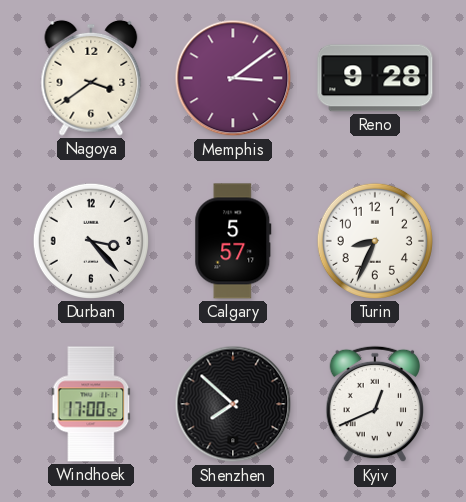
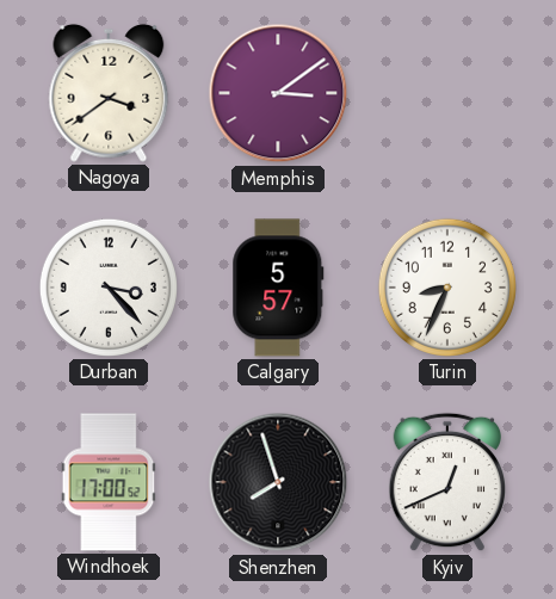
Reno: 9:28 -> none (375, 78)
Shenzhen: 7:52 -> 7:57 (278, 482)
